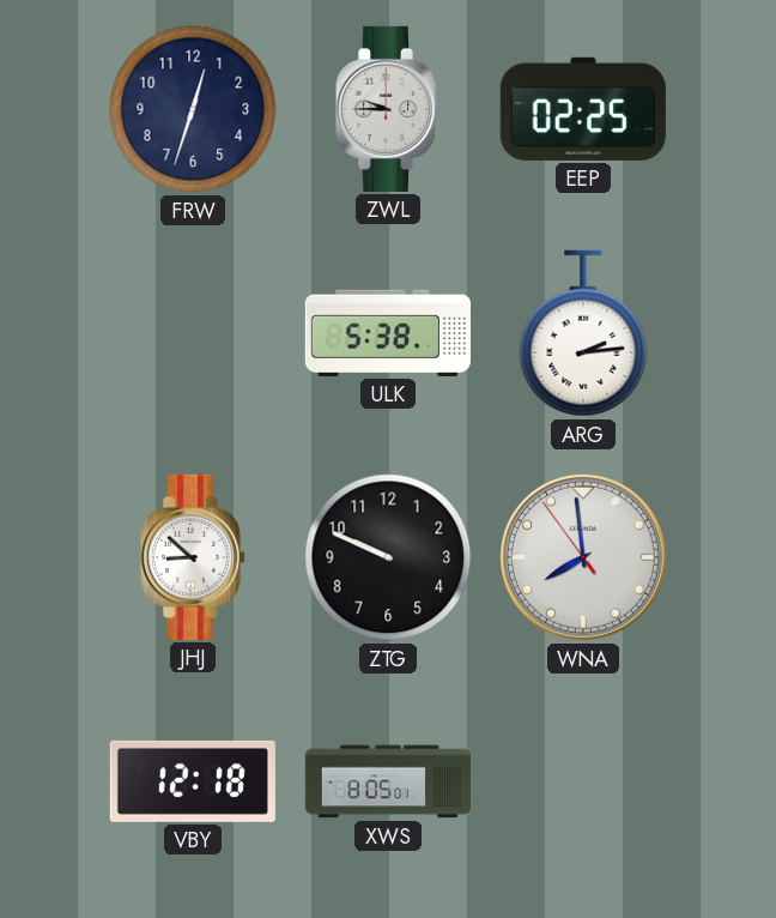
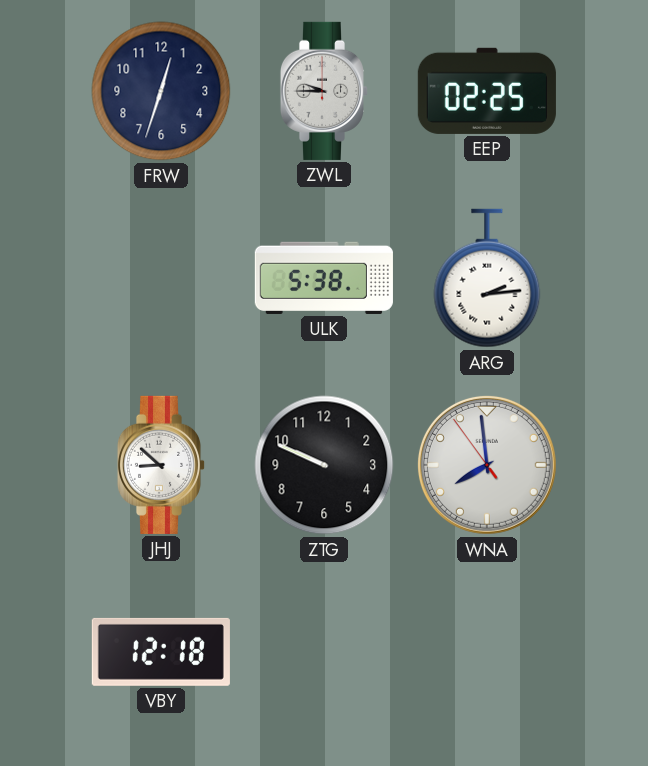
XWS: 8:05 -> none (388, 781)
